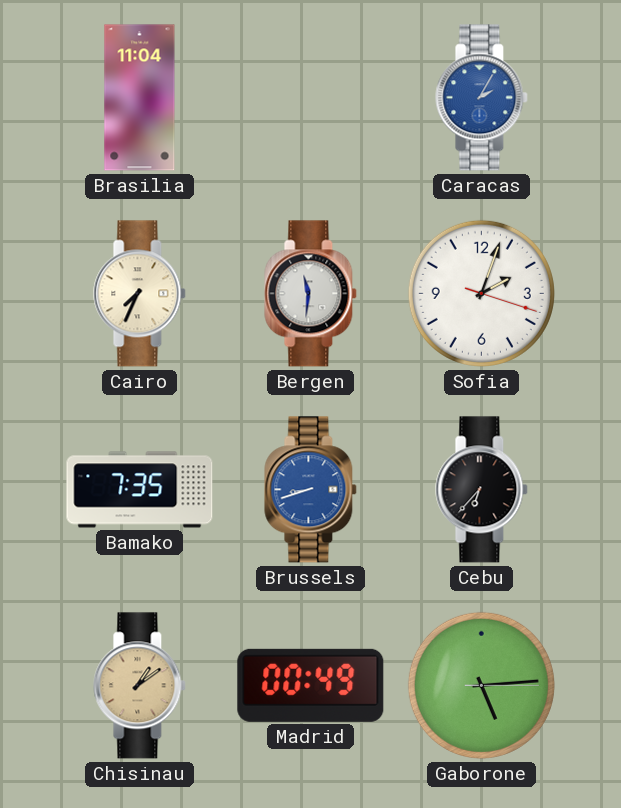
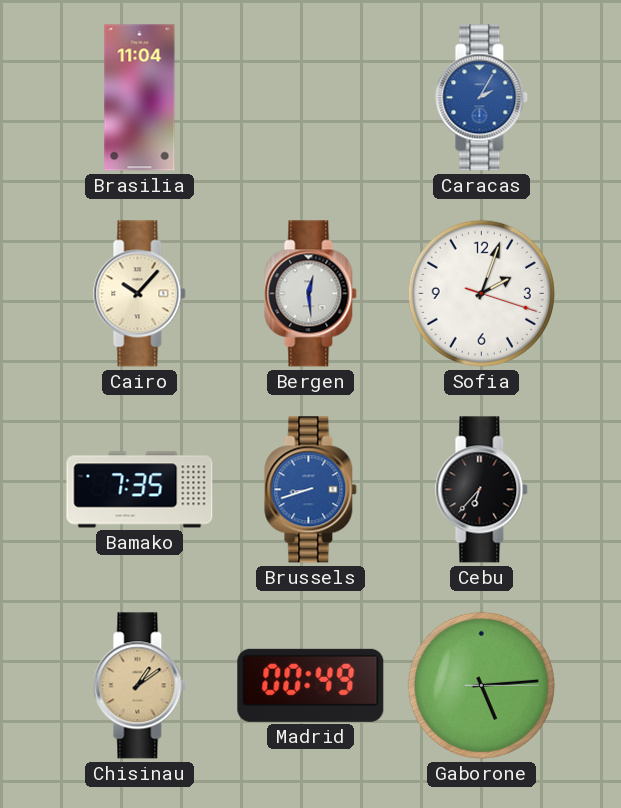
Cairo: 7:34 -> 10:07 (140, 294)
Bergen: 11:31 -> 12:29 (311, 294)
